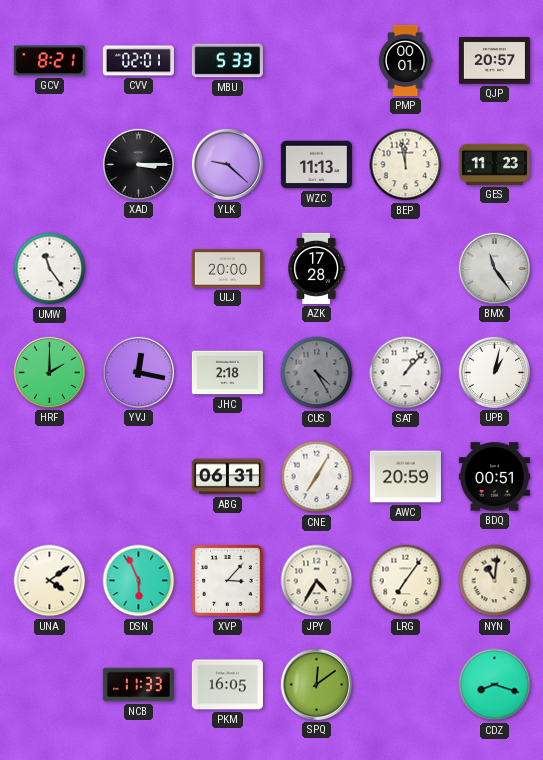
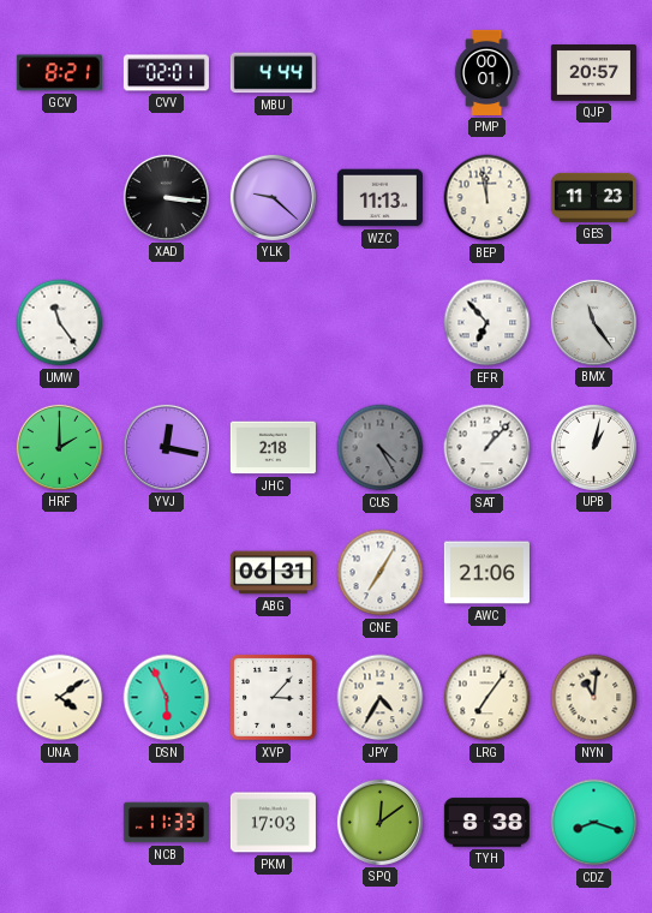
MBU: 5:33 -> 4:44 (273, 73)
XAD: 3:15 -> 3:16 (166, 197)
ULJ: 20:00 -> none (227, 269)
AZK: 17:28 -> none (316, 268)
EFR: none -> 6:53 (487, 323)
AWC: 20:59 -> 21:06 (486, 573)
BDQ: 00:51 -> none (494, 477)
PKM: 16:05 -> 17:03 (273, 823)
TYH: none -> 8:38 (486, 823)
